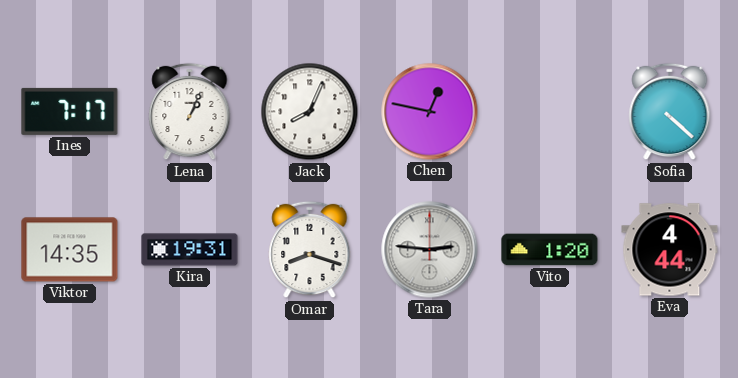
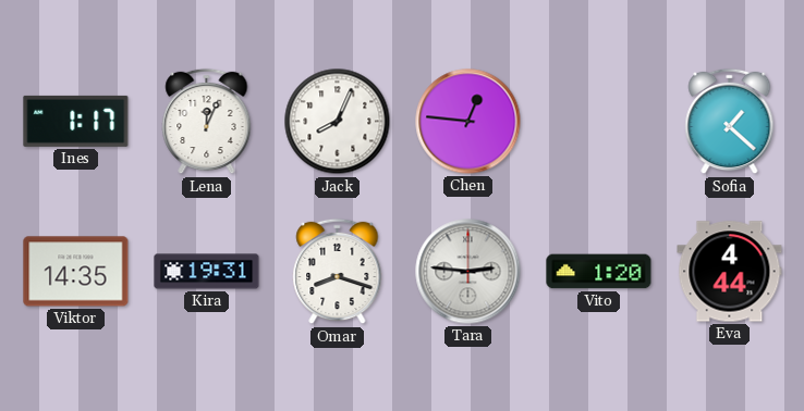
Ines: 7:17 -> 1:17 (76, 121)
Lena: 1:04 -> 12:04 (207, 122)
Chen: 12:47 -> 12:46 (468, 122)
Sofia: 4:22 -> 1:22 (730, 122)
